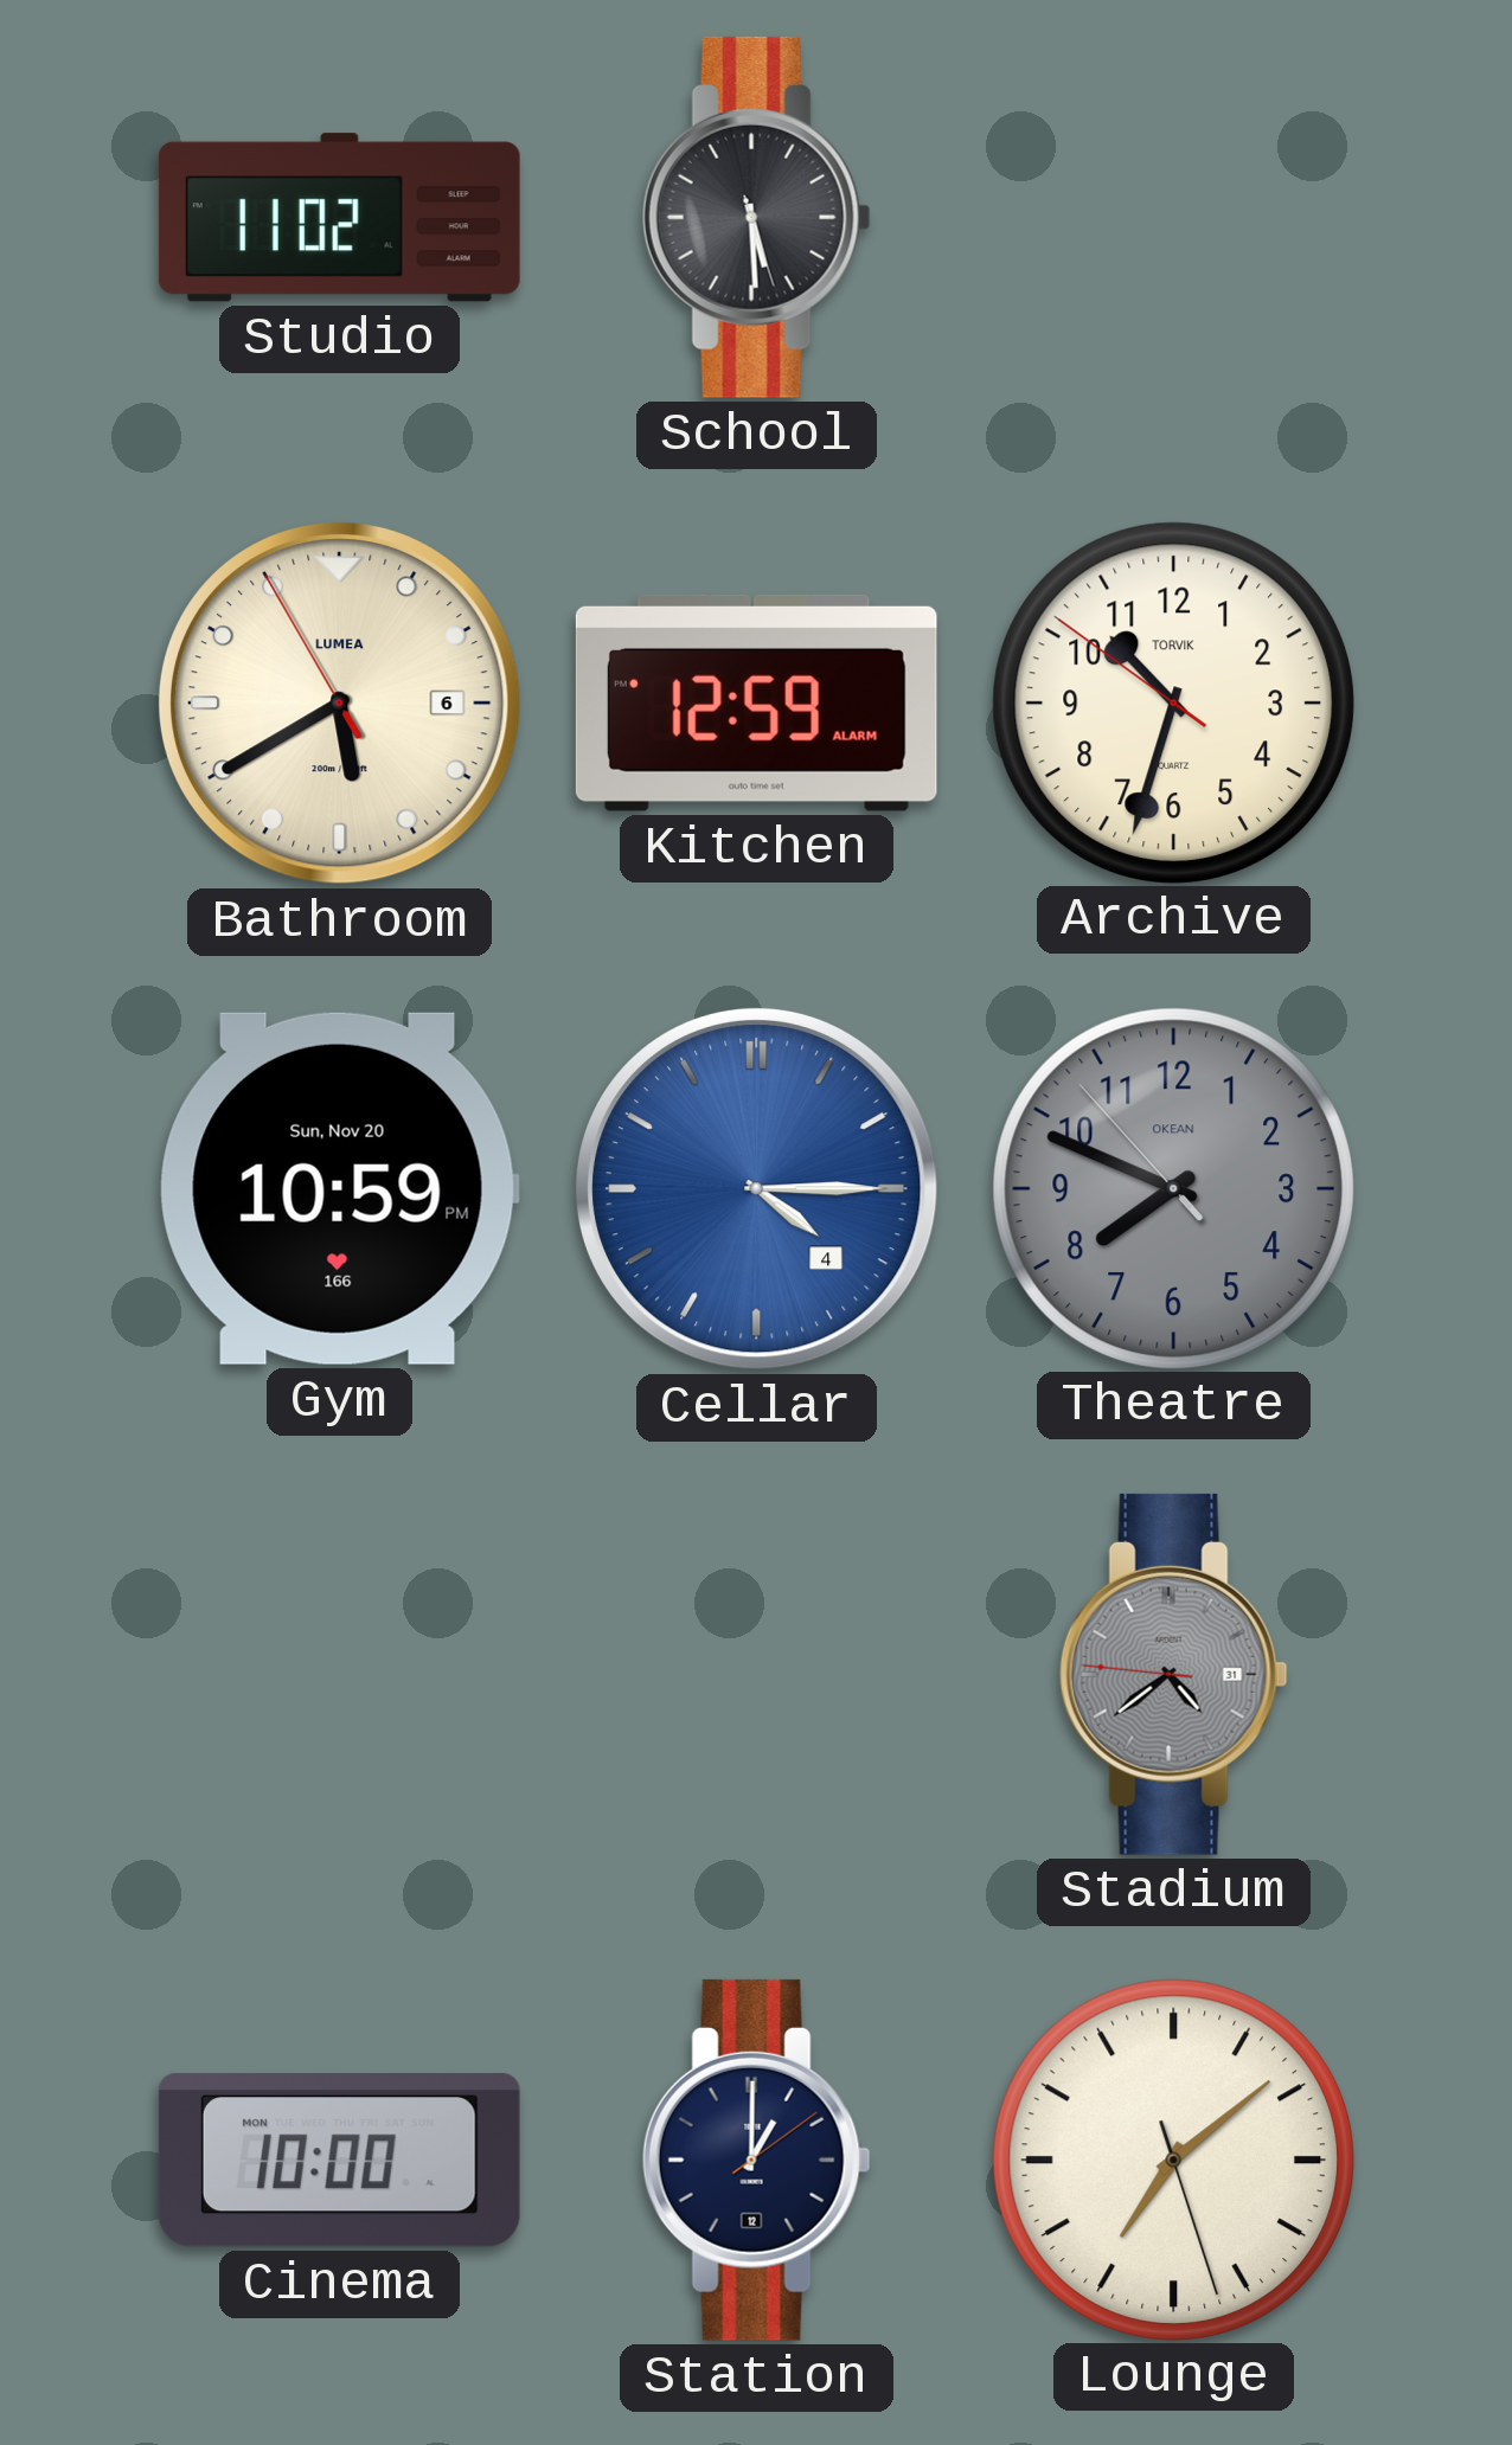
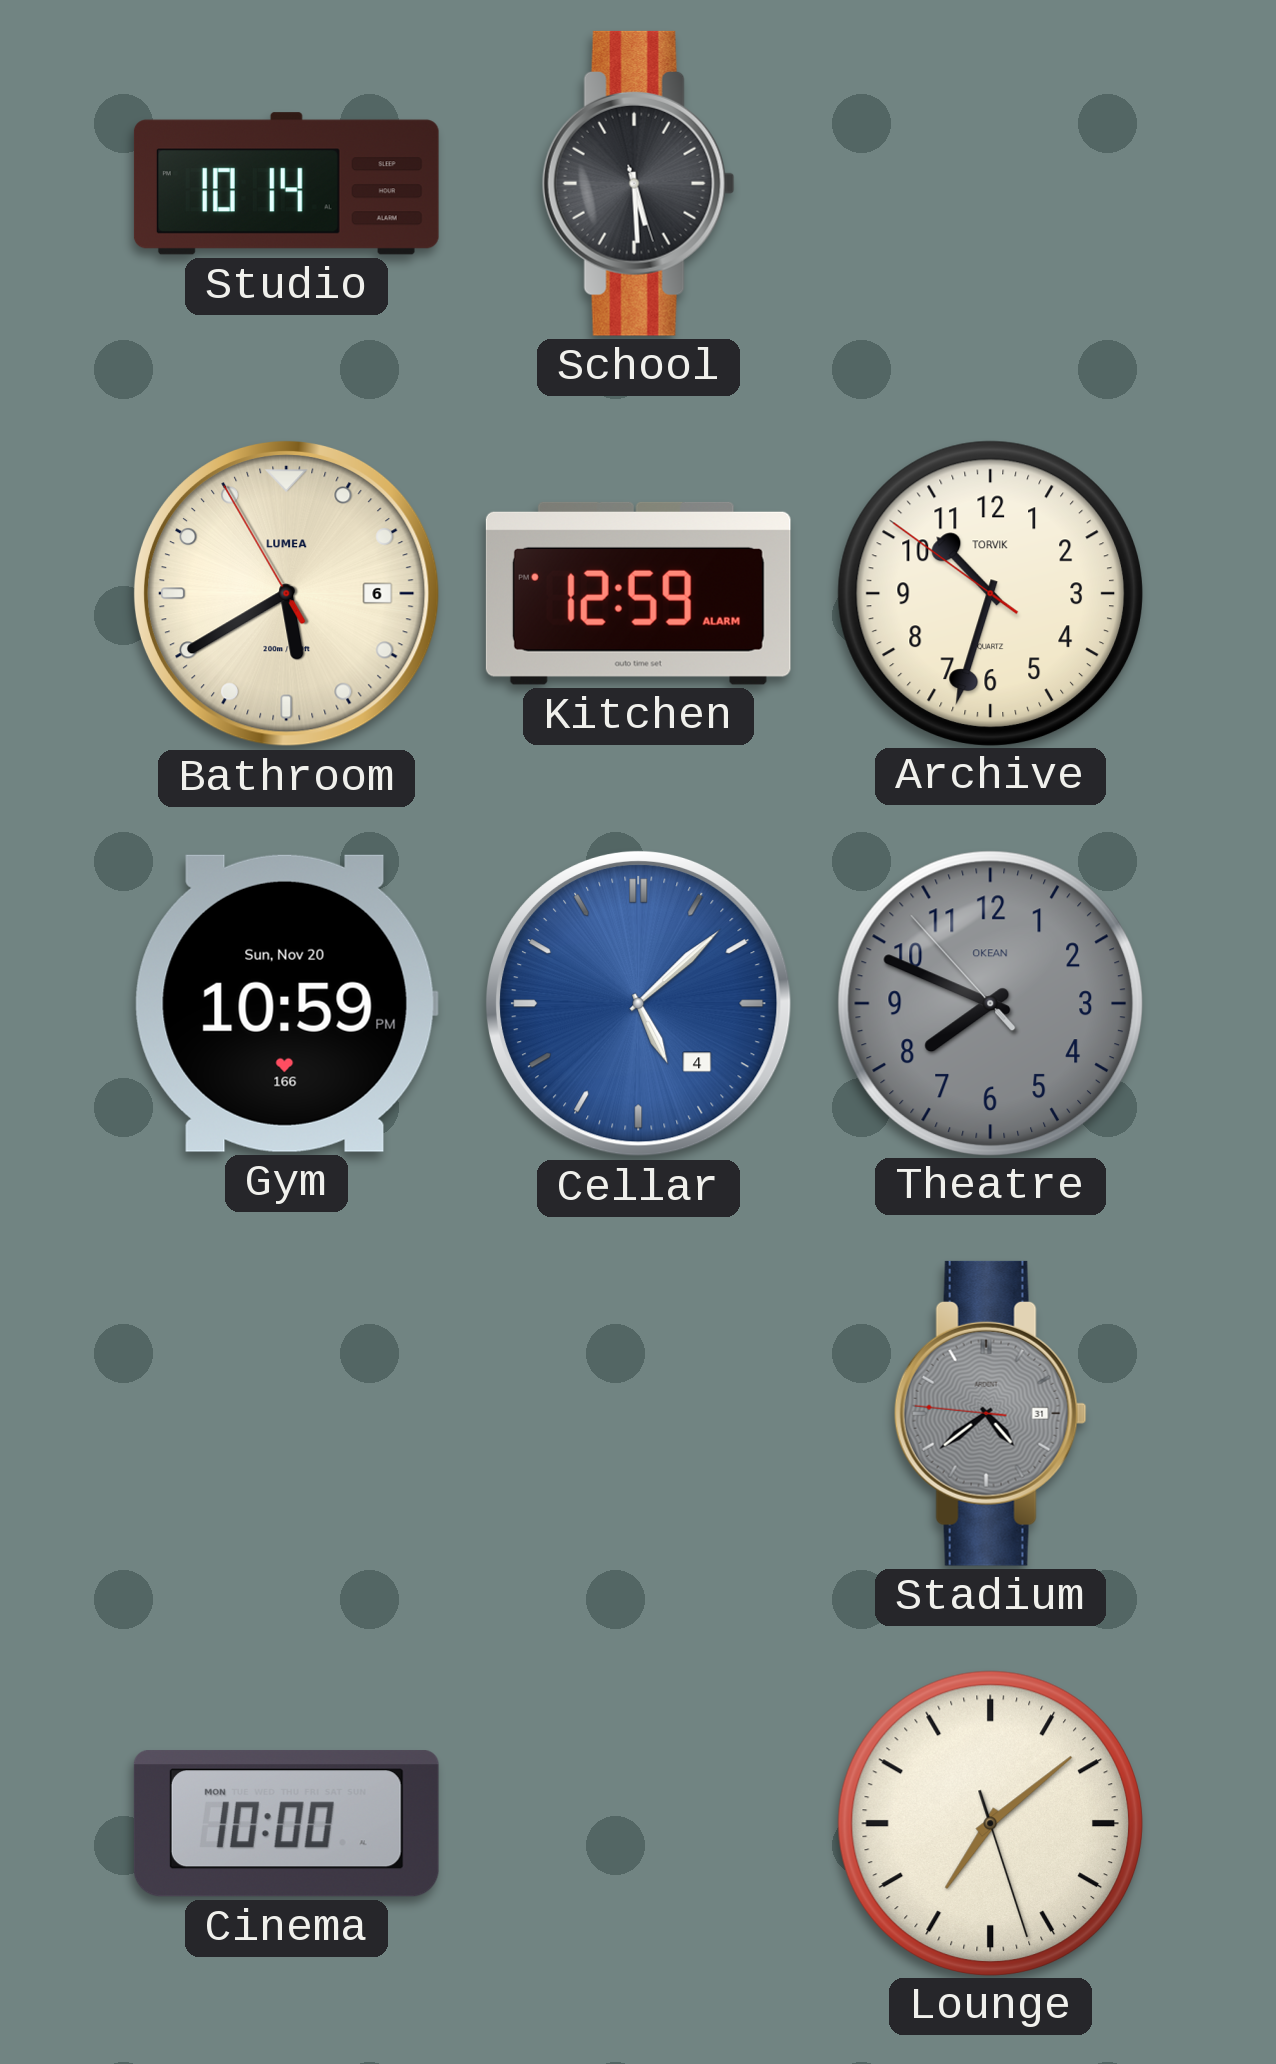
Studio: 11:02 -> 10:14 (286, 184)
Cellar: 4:15 -> 5:08 (638, 1003)
Station: 1:00 -> none (756, 2160)
